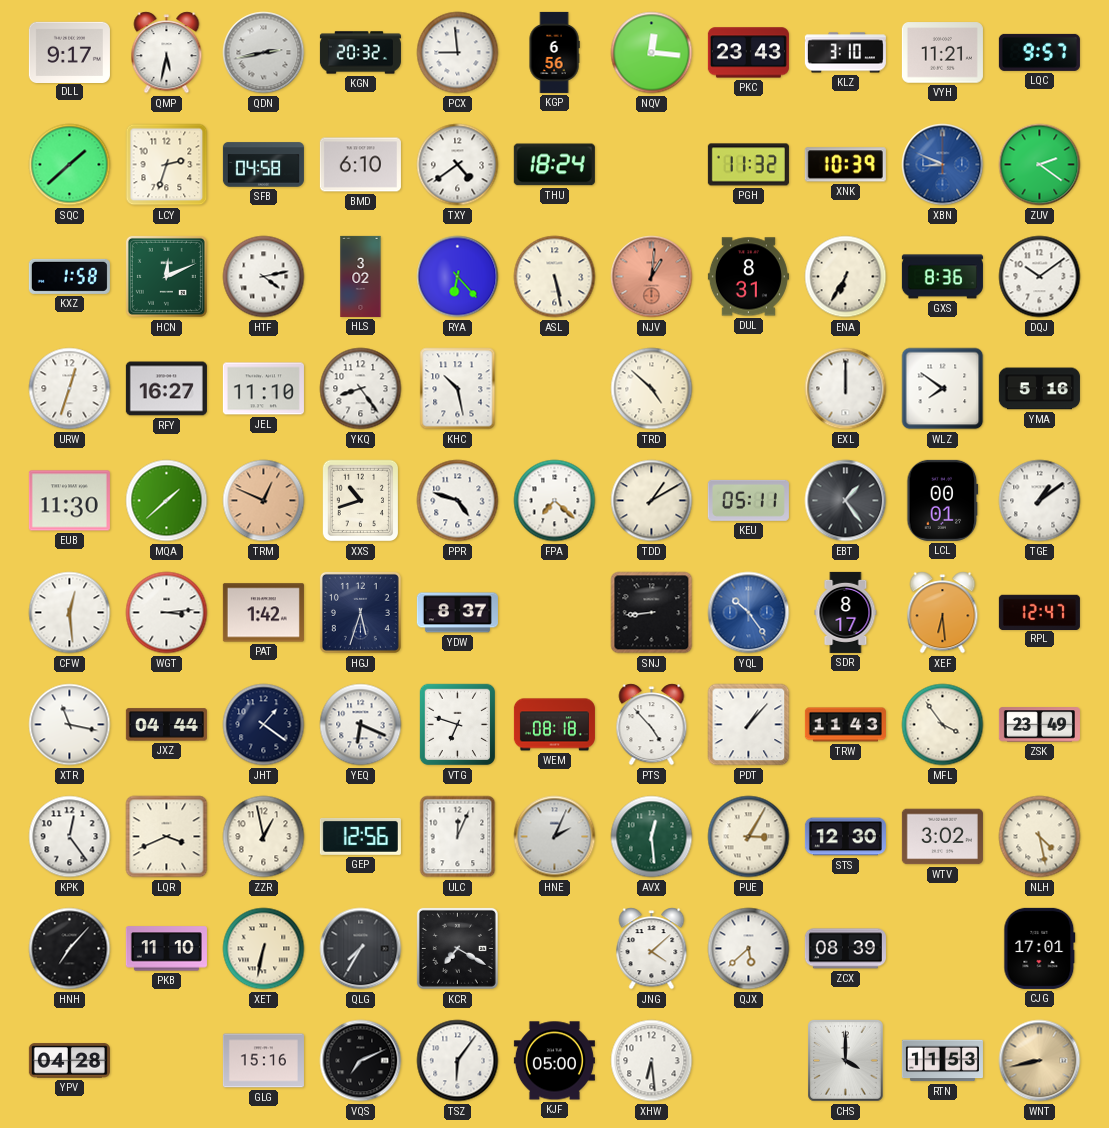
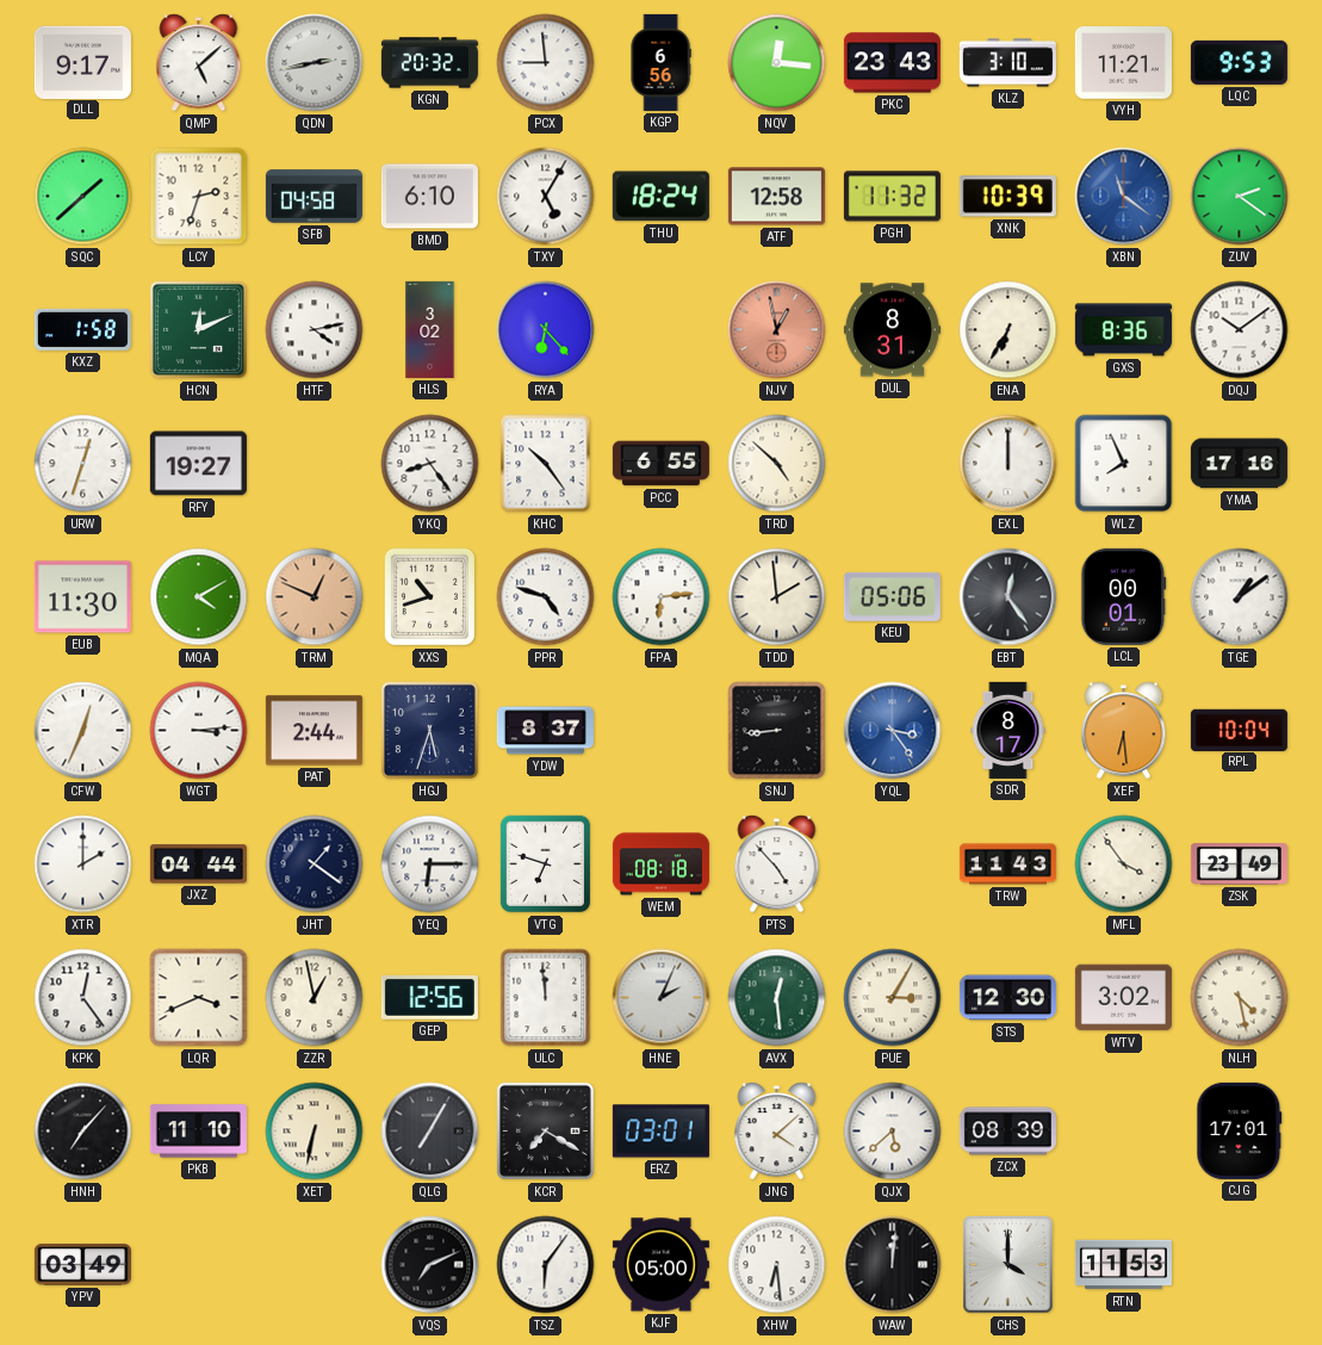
QMP: 5:32 -> 5:08 (199, 63)
LQC: 9:57 -> 9:53 (1239, 62)
TXY: 4:39 -> 5:05 (546, 197)
ATF: none -> 12:58 (776, 197)
XBN: 8:49 -> 11:21 (1124, 197)
ASL: 5:28 -> none (555, 277)
NJV: 1:01 -> 12:58 (777, 330)
RFY: 16:27 -> 19:27 (198, 464)
JEL: 11:10 -> none (263, 389)
KHC: 10:28 -> 10:24 (546, 464)
PCC: none -> 6:55 (660, 464)
WLZ: 7:51 -> 7:56 (1124, 464)
YMA: 5:16 -> 17:16 (1239, 464)
MQA: 1:38 -> 4:10 (199, 597)
FPA: 7:22 -> 6:14 (662, 597)
TDD: 1:10 -> 1:59 (777, 597)
KEU: 05:11 -> 05:06 (892, 596)
EBT: 1:24 -> 12:24 (1008, 597)
CFW: 12:29 -> 12:34 (83, 731)
PAT: 1:42 -> 2:44 (314, 731)
YQL: 10:24 -> 3:24 (893, 731)
RPL: 12:47 -> 10:04 (1239, 730)
XTR: 11:17 -> 2:00 (83, 864)
YEQ: 6:19 -> 6:15 (430, 864)
PDT: 1:07 -> none (749, 725)
ULC: 12:04 -> 11:59 (546, 998)
QLG: 7:35 -> 7:05 (430, 1132)
ERZ: none -> 03:01 (660, 1132)
YPV: 04:28 -> 03:49 (82, 1265)
GLG: 15:16 -> none (263, 1061)
WAW: none -> 12:01 (893, 1265)
WNT: 8:43 -> none (1040, 1061)
